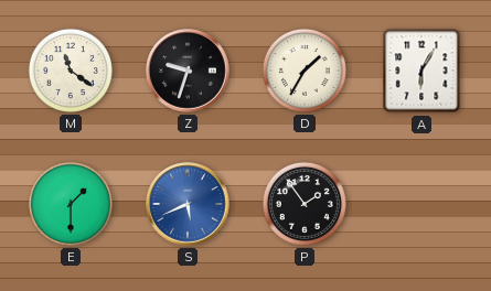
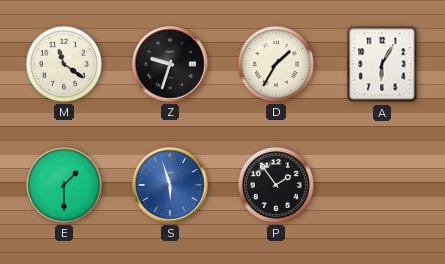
S: 5:41 -> 5:57 (170, 185)
